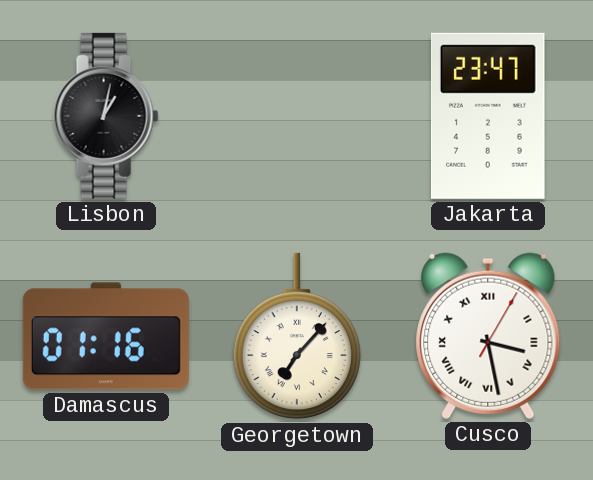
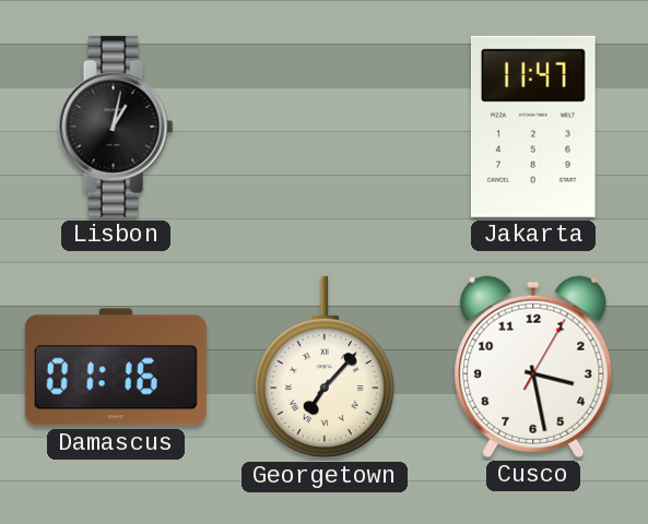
Jakarta: 23:47 -> 11:47 (533, 127)
Cusco numerals: Roman -> Arabic (533, 367)
